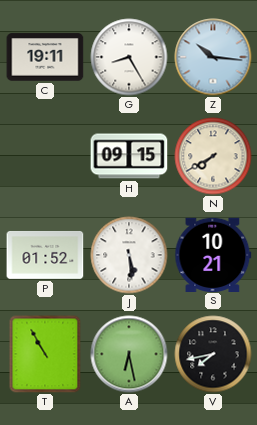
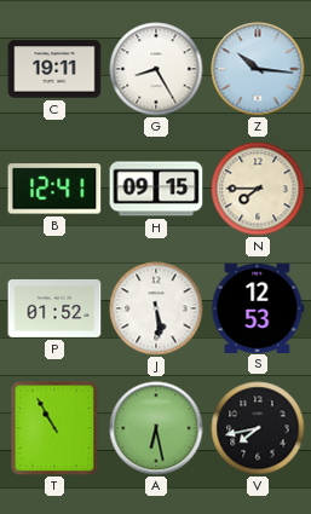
B: none -> 12:41 (54, 189)
N: 7:40 -> 7:45 (258, 189)
S: 10:21 -> 12:53 (258, 307)
